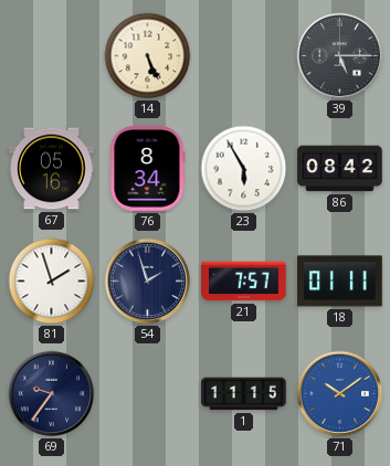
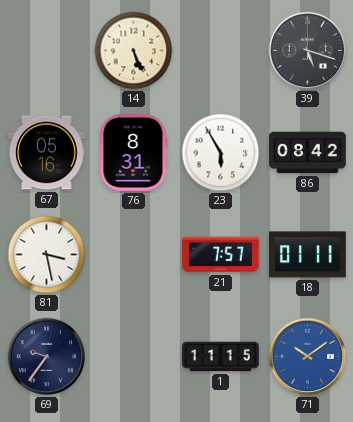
39: 5:15 -> 5:18 (308, 51)
76: 8:34 -> 8:31 (133, 153)
81: 1:57 -> 3:28 (47, 255)
54: 1:57 -> none (148, 282)
